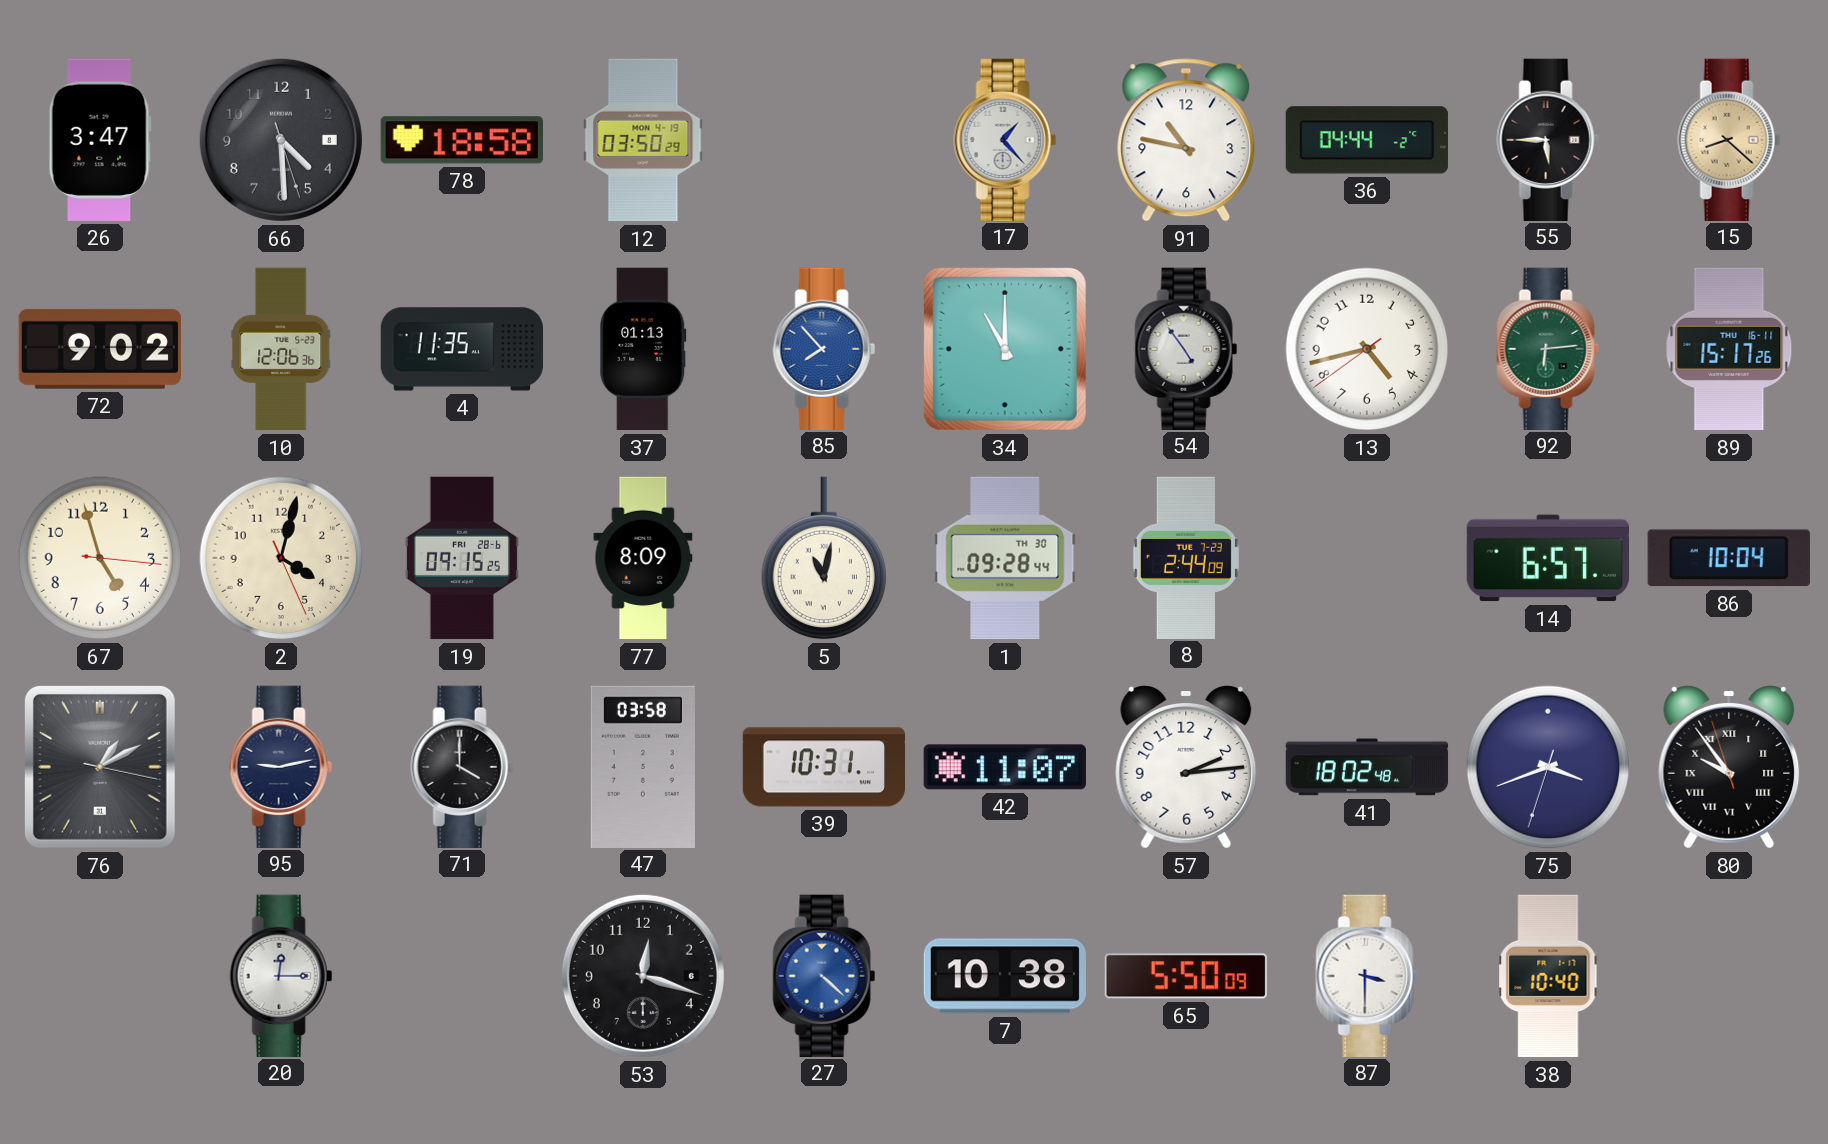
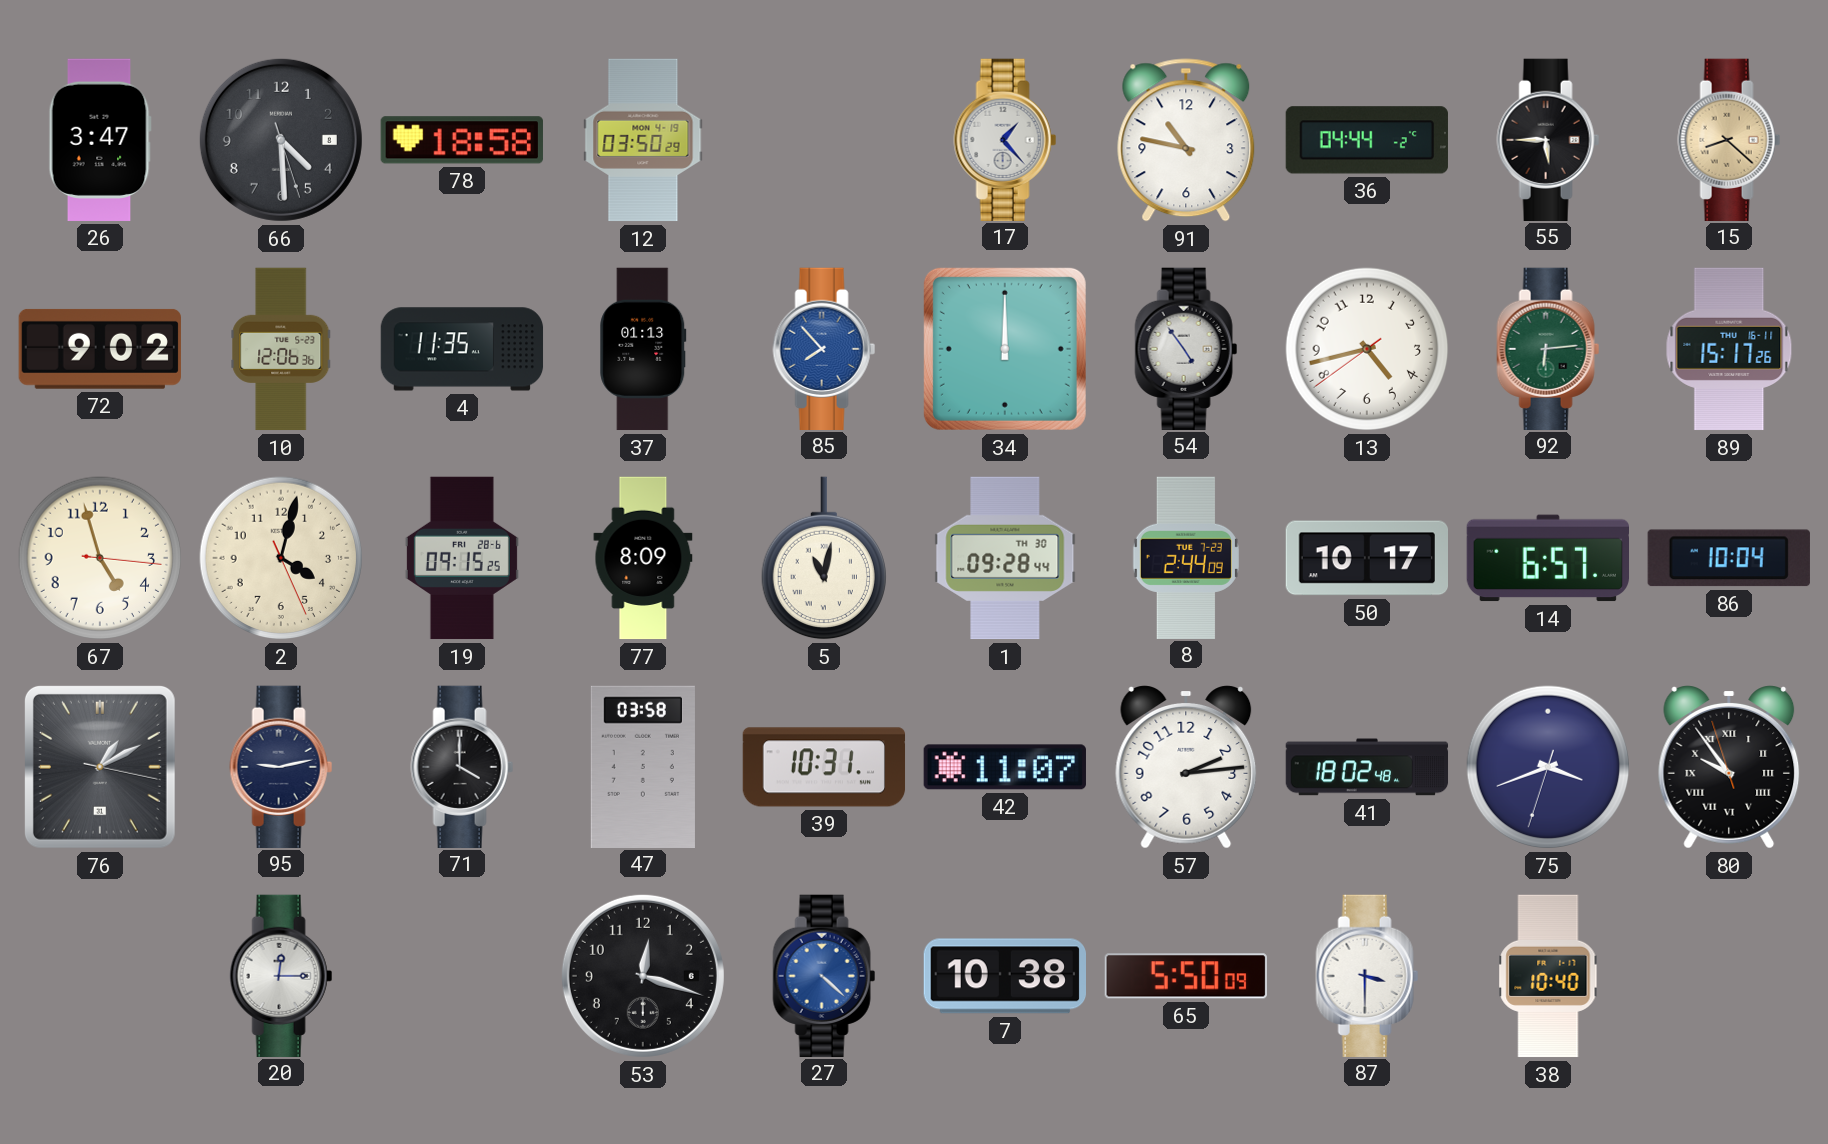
34: 11:00 -> 12:00 (1005, 349)
50: none -> 10:17 (1366, 558)
